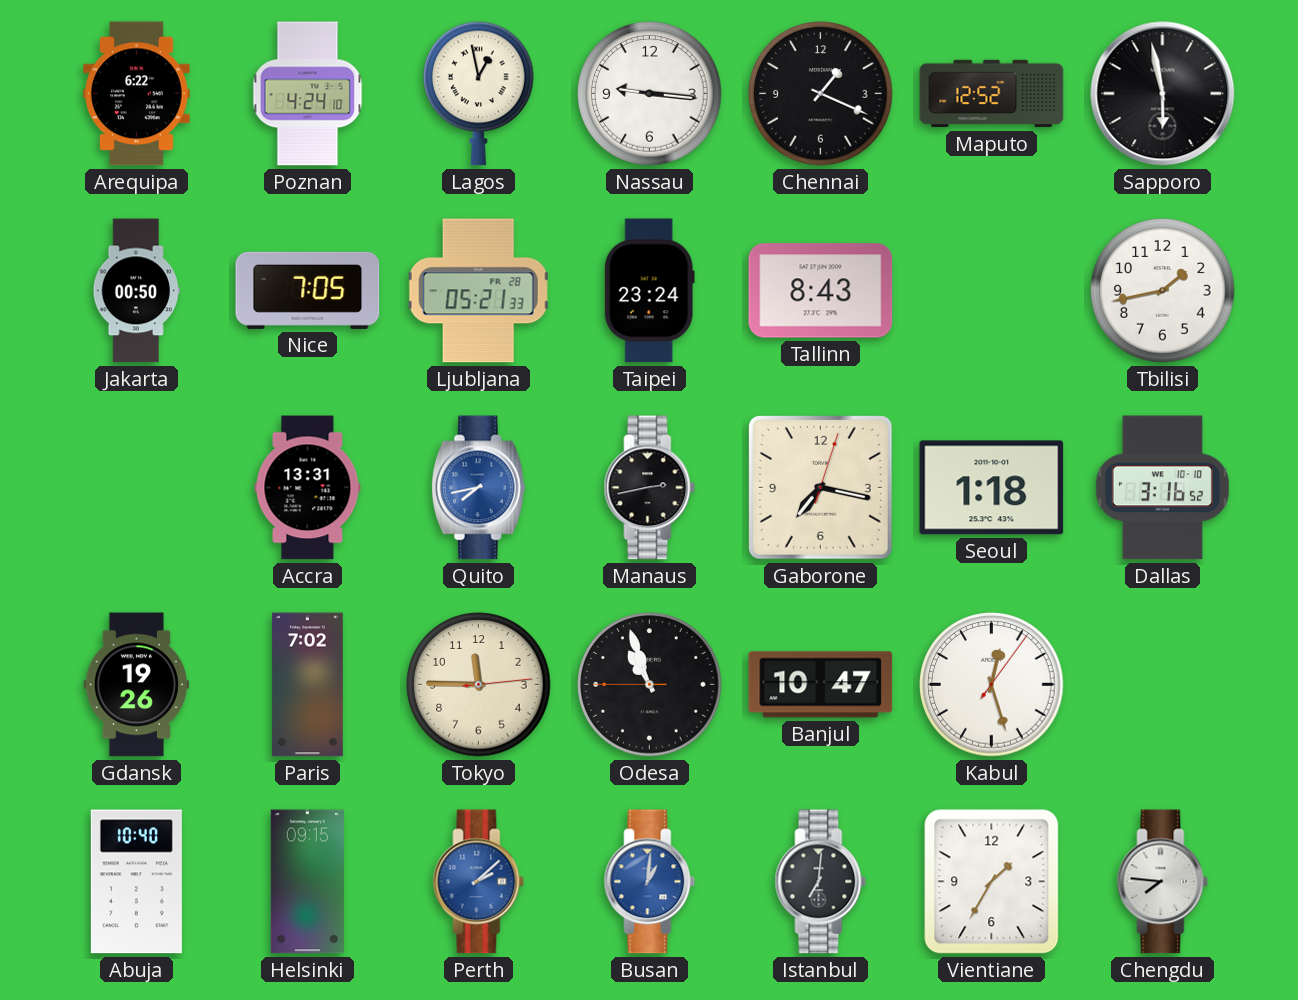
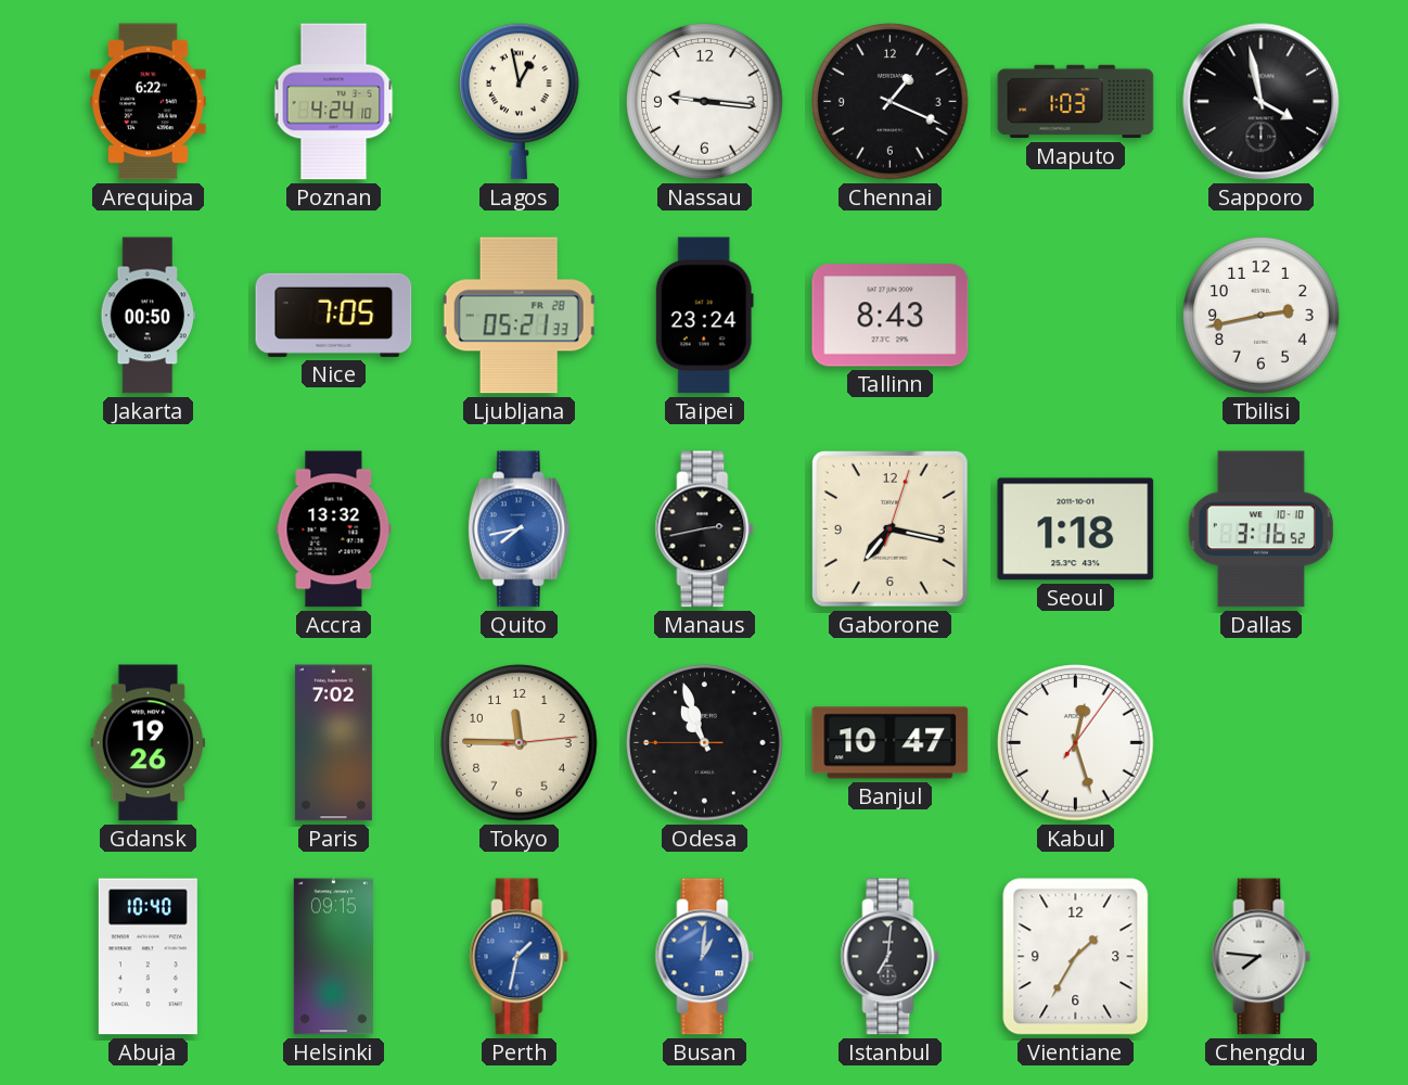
Maputo: 12:52 -> 1:03 (1076, 102)
Sapporo: 5:58 -> 3:58 (1262, 102)
Tbilisi: 1:43 -> 2:43 (1262, 316)
Accra: 13:31 -> 13:32 (334, 529)
Perth: 2:08 -> 1:32 (520, 957)
